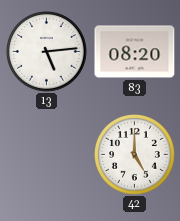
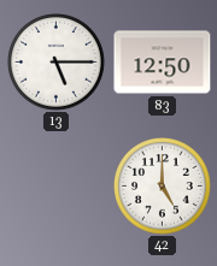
13: 5:14 -> 5:15 (57, 63)
83: 08:20 -> 12:50 (163, 63)
